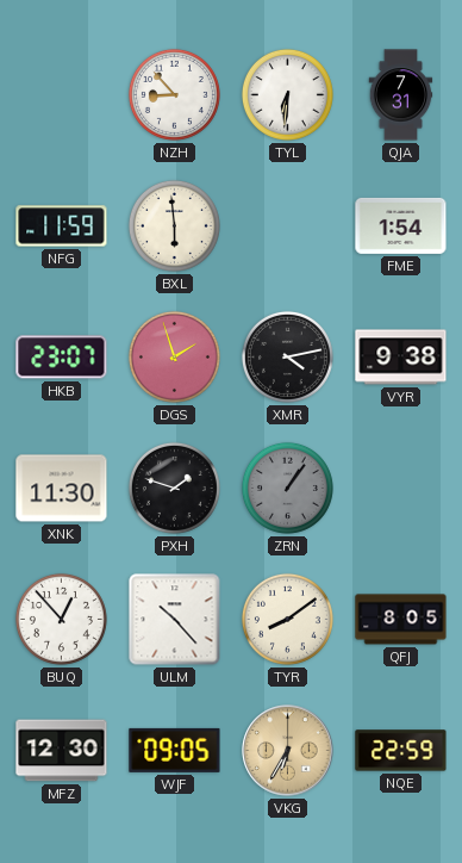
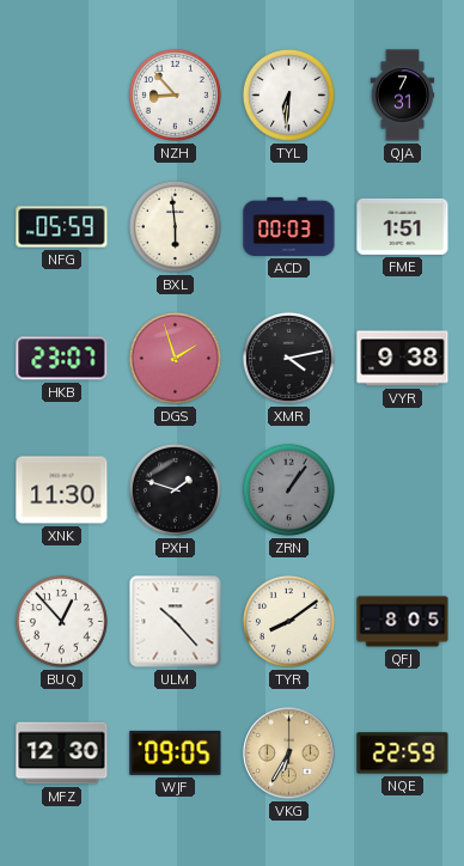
NFG: 11:59 -> 05:59 (62, 227)
ACD: none -> 00:03 (289, 226)
FME: 1:54 -> 1:51 (403, 226)
